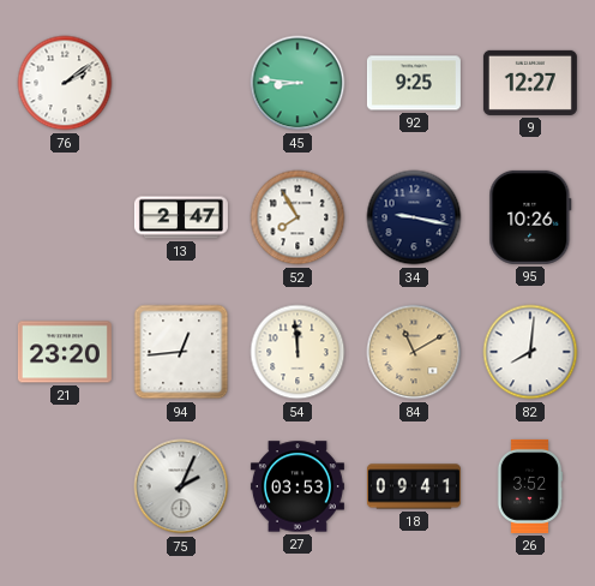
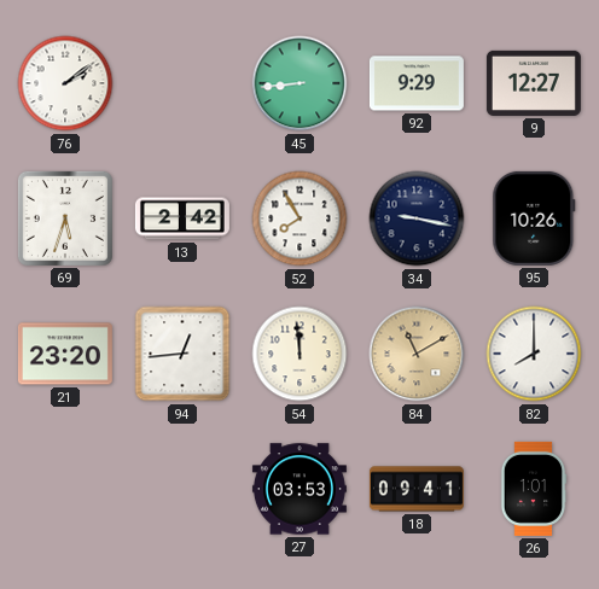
45: 8:46 -> 8:44 (299, 83)
92: 9:25 -> 9:29 (417, 83)
69: none -> 5:33 (65, 218)
13: 2:47 -> 2:42 (182, 218)
82: 8:01 -> 8:00 (534, 354)
75: 2:04 -> none (181, 486)
26: 3:52 -> 1:01 (534, 489)
